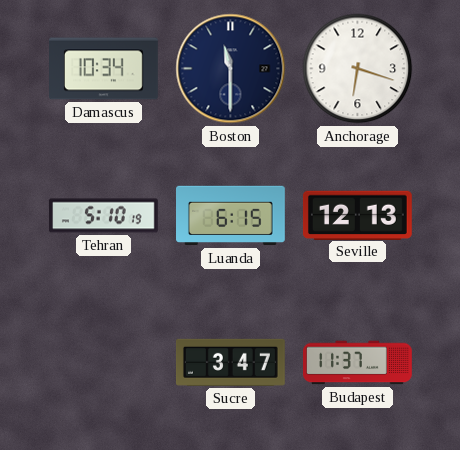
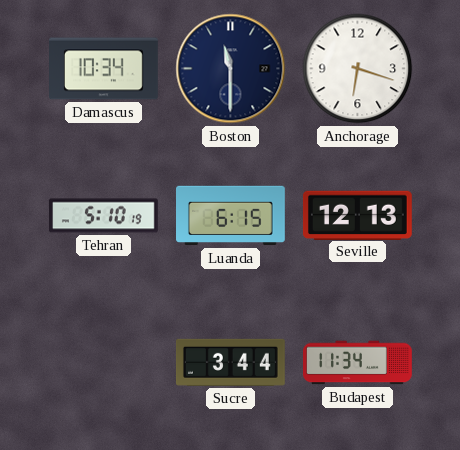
Sucre: 3:47 -> 3:44 (230, 362)
Budapest: 11:37 -> 11:34 (358, 363)
